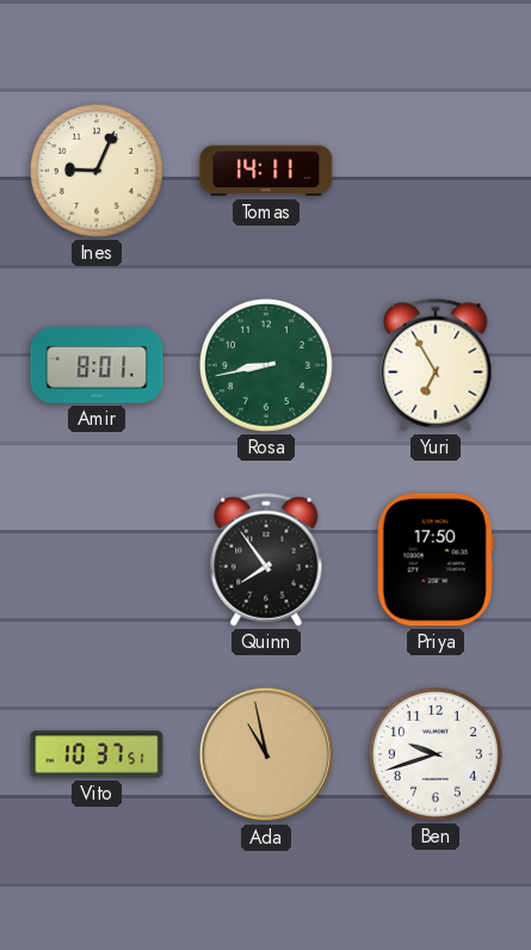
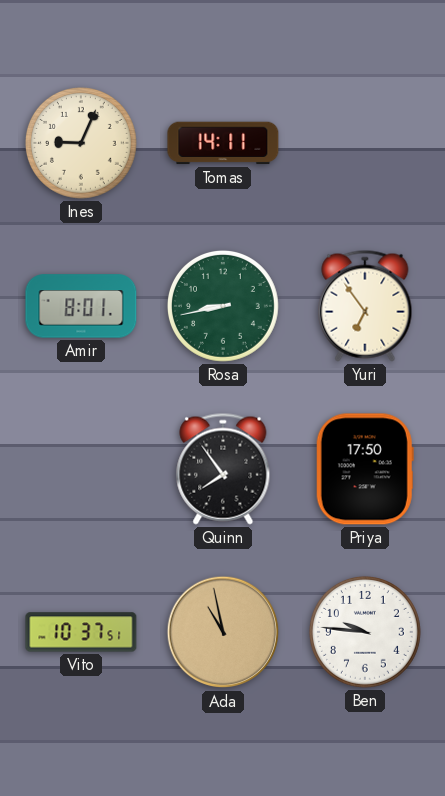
Yuri: 6:55 -> 6:54 (365, 306)
Ben: 9:42 -> 9:46 (365, 632)
